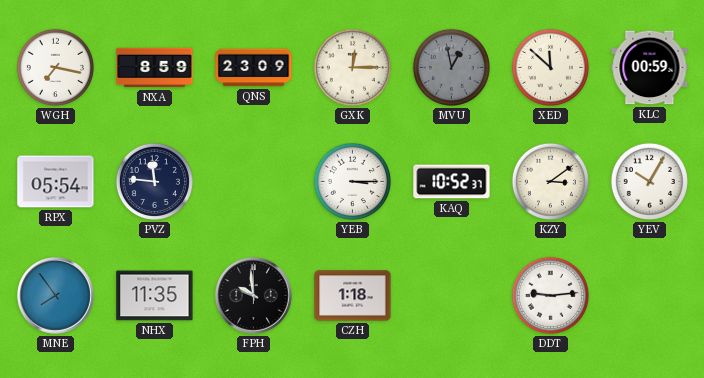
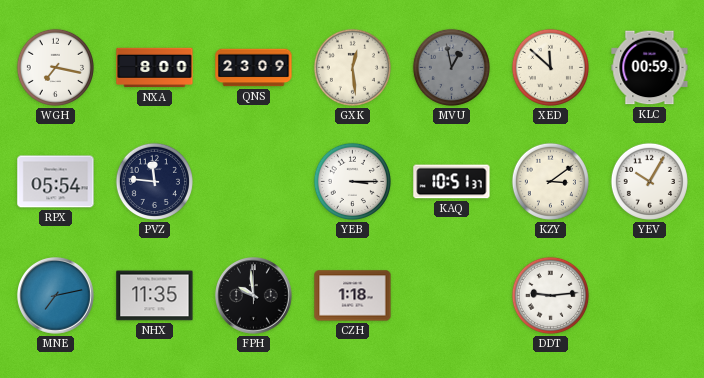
NXA: 8:59 -> 8:00 (155, 68)
GXK: 12:15 -> 12:29 (352, 67)
KAQ: 10:52 -> 10:51 (452, 182)
MNE: 7:54 -> 7:13 (56, 296)
